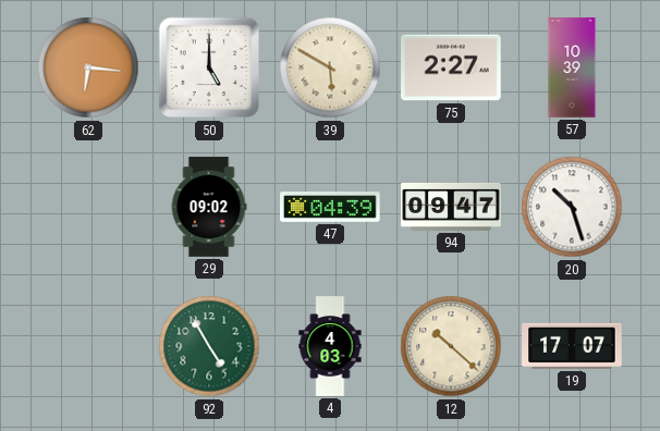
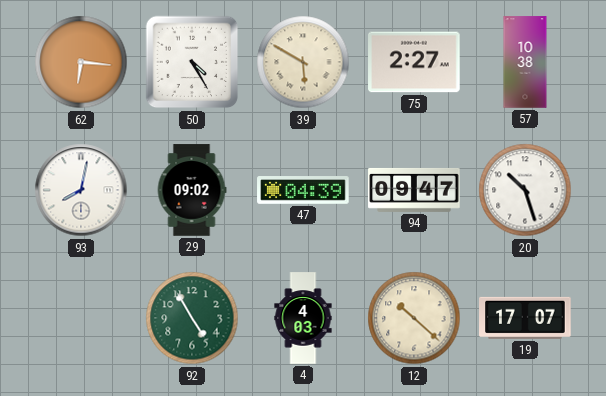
50: 5:00 -> 4:25 (192, 62)
57: 10:39 -> 10:38 (525, 62)
93: none -> 8:02 (81, 190)
